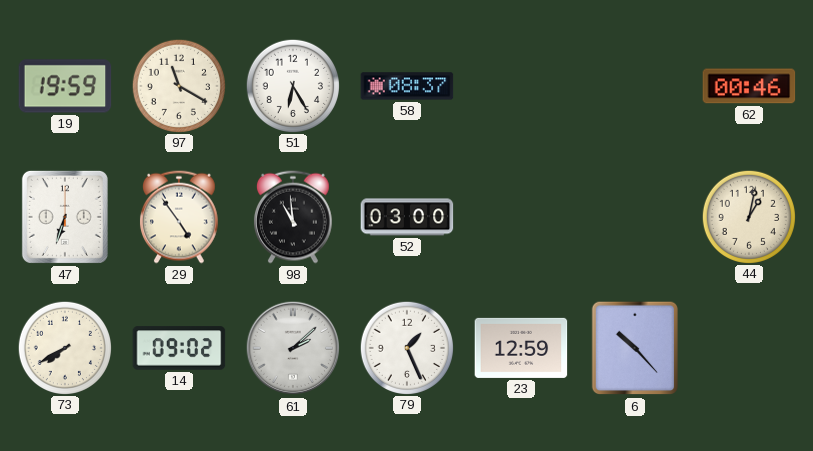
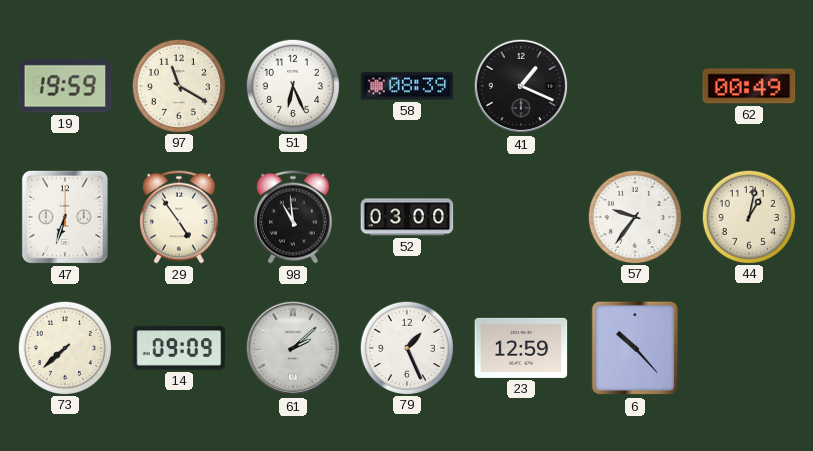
51: 6:25 -> 6:26 (292, 85)
58: 08:37 -> 08:39 (407, 86)
41: none -> 1:19 (521, 86)
62: 00:46 -> 00:49 (749, 86)
57: none -> 9:36 (634, 216)
73: 7:40 -> 7:38 (64, 347)
14: 09:02 -> 09:09 (179, 348)
